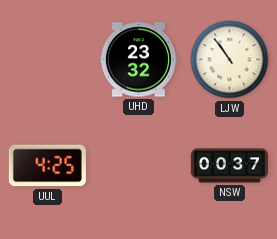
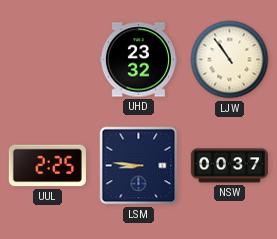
UUL: 4:25 -> 2:25 (47, 166)
LSM: none -> 8:46 (139, 166)
